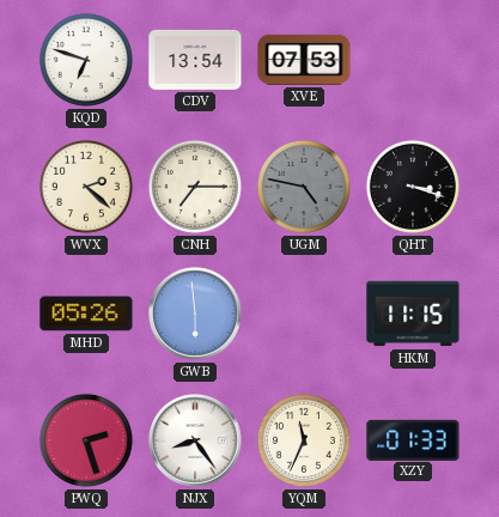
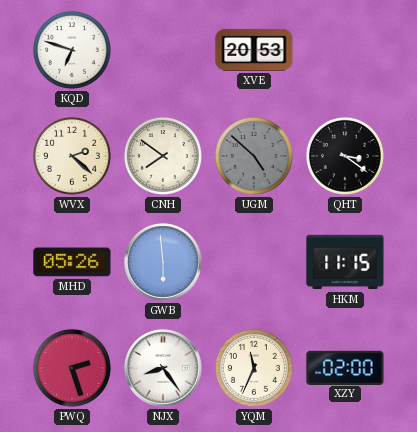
CDV: 13:54 -> none (195, 60)
XVE: 07:53 -> 20:53 (254, 50)
CNH: 7:15 -> 7:51 (163, 156)
UGM: 4:47 -> 4:52 (254, 156)
QHT: 3:18 -> 3:21 (345, 156)
XZY: 01:33 -> 02:00 (345, 367)
